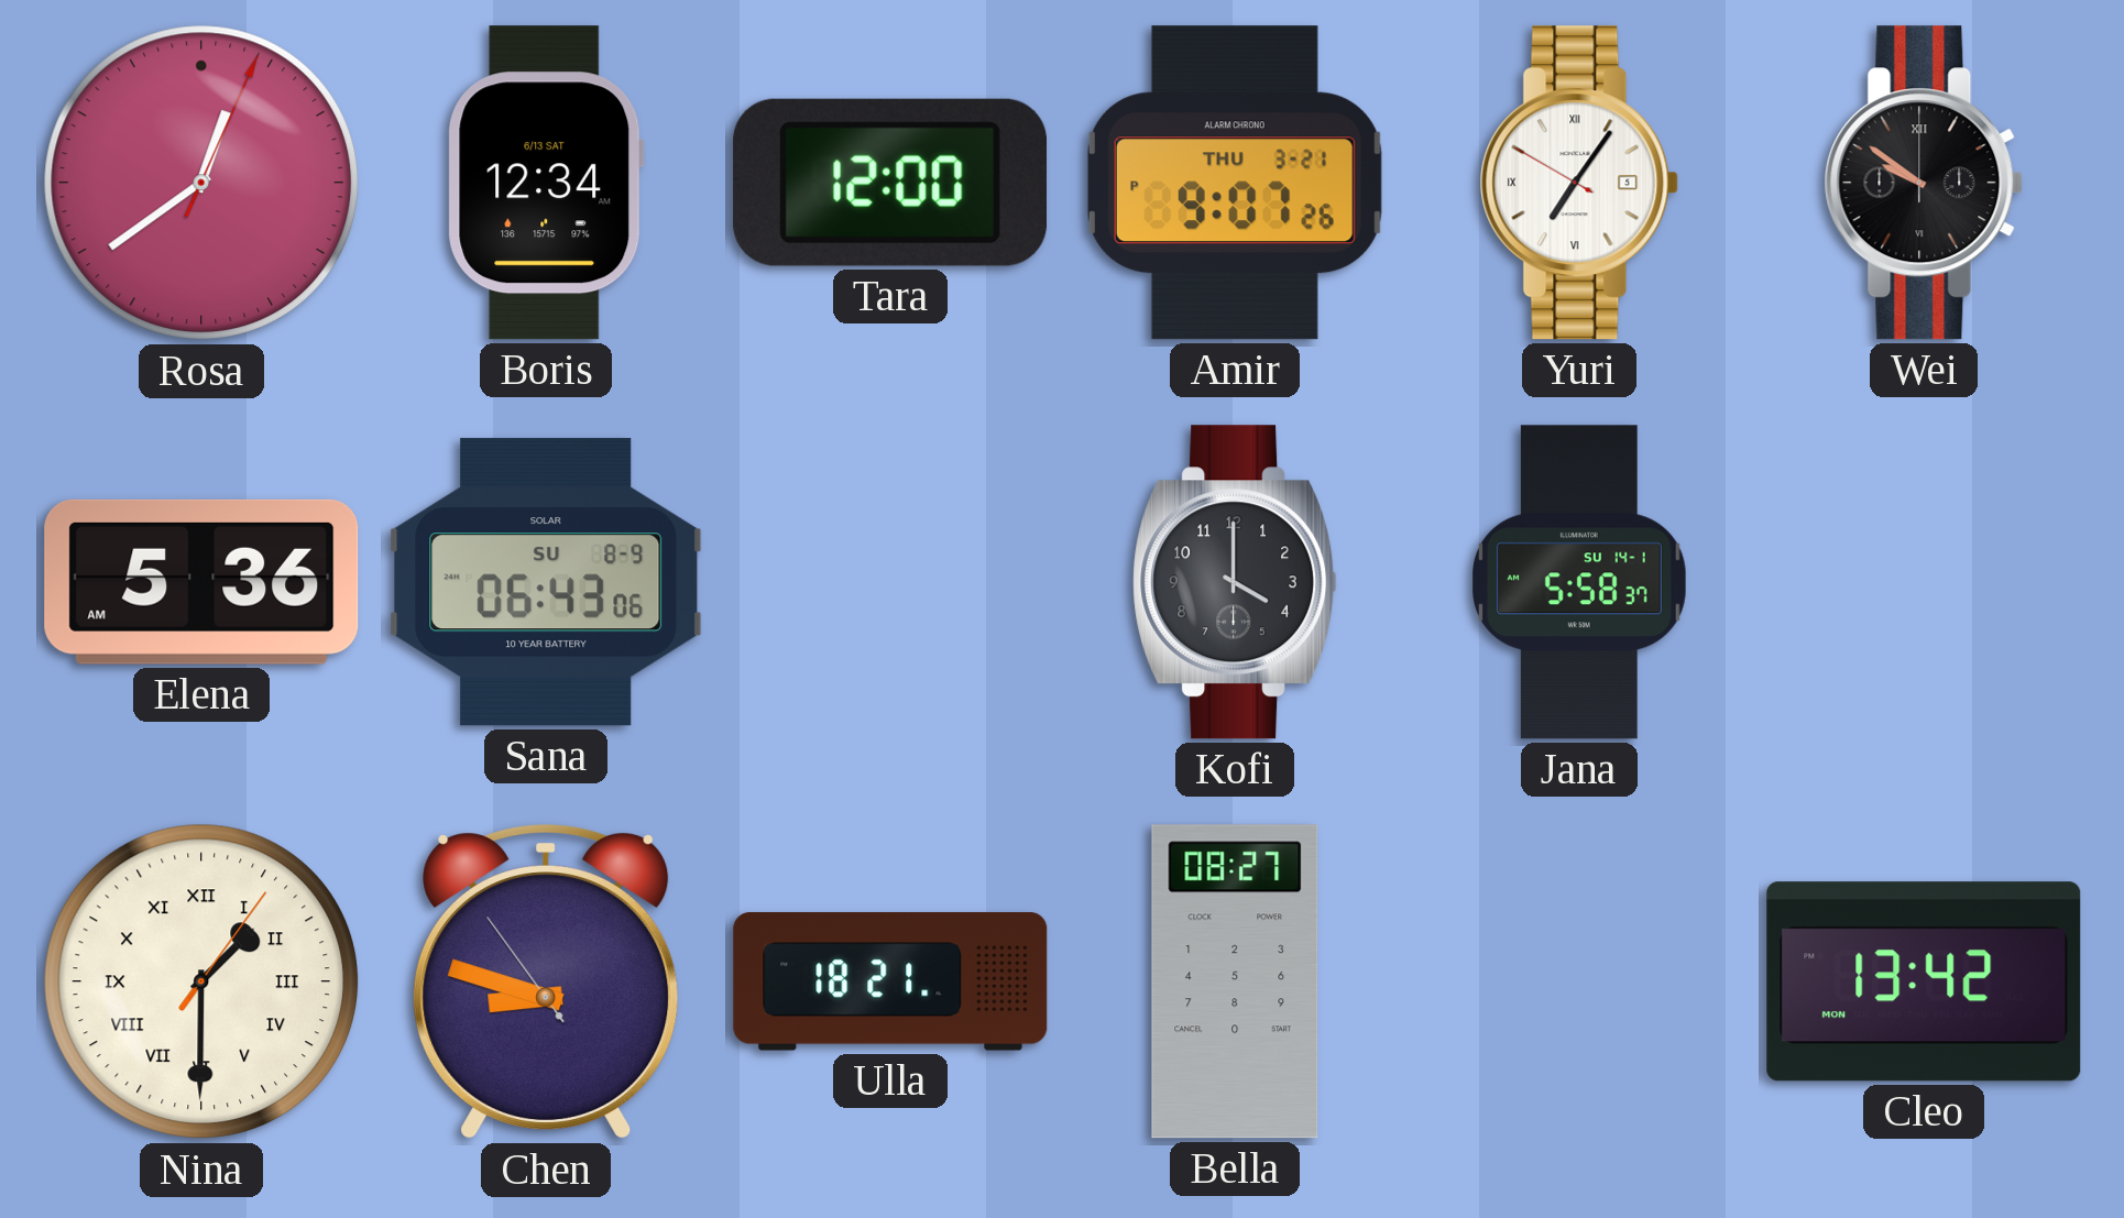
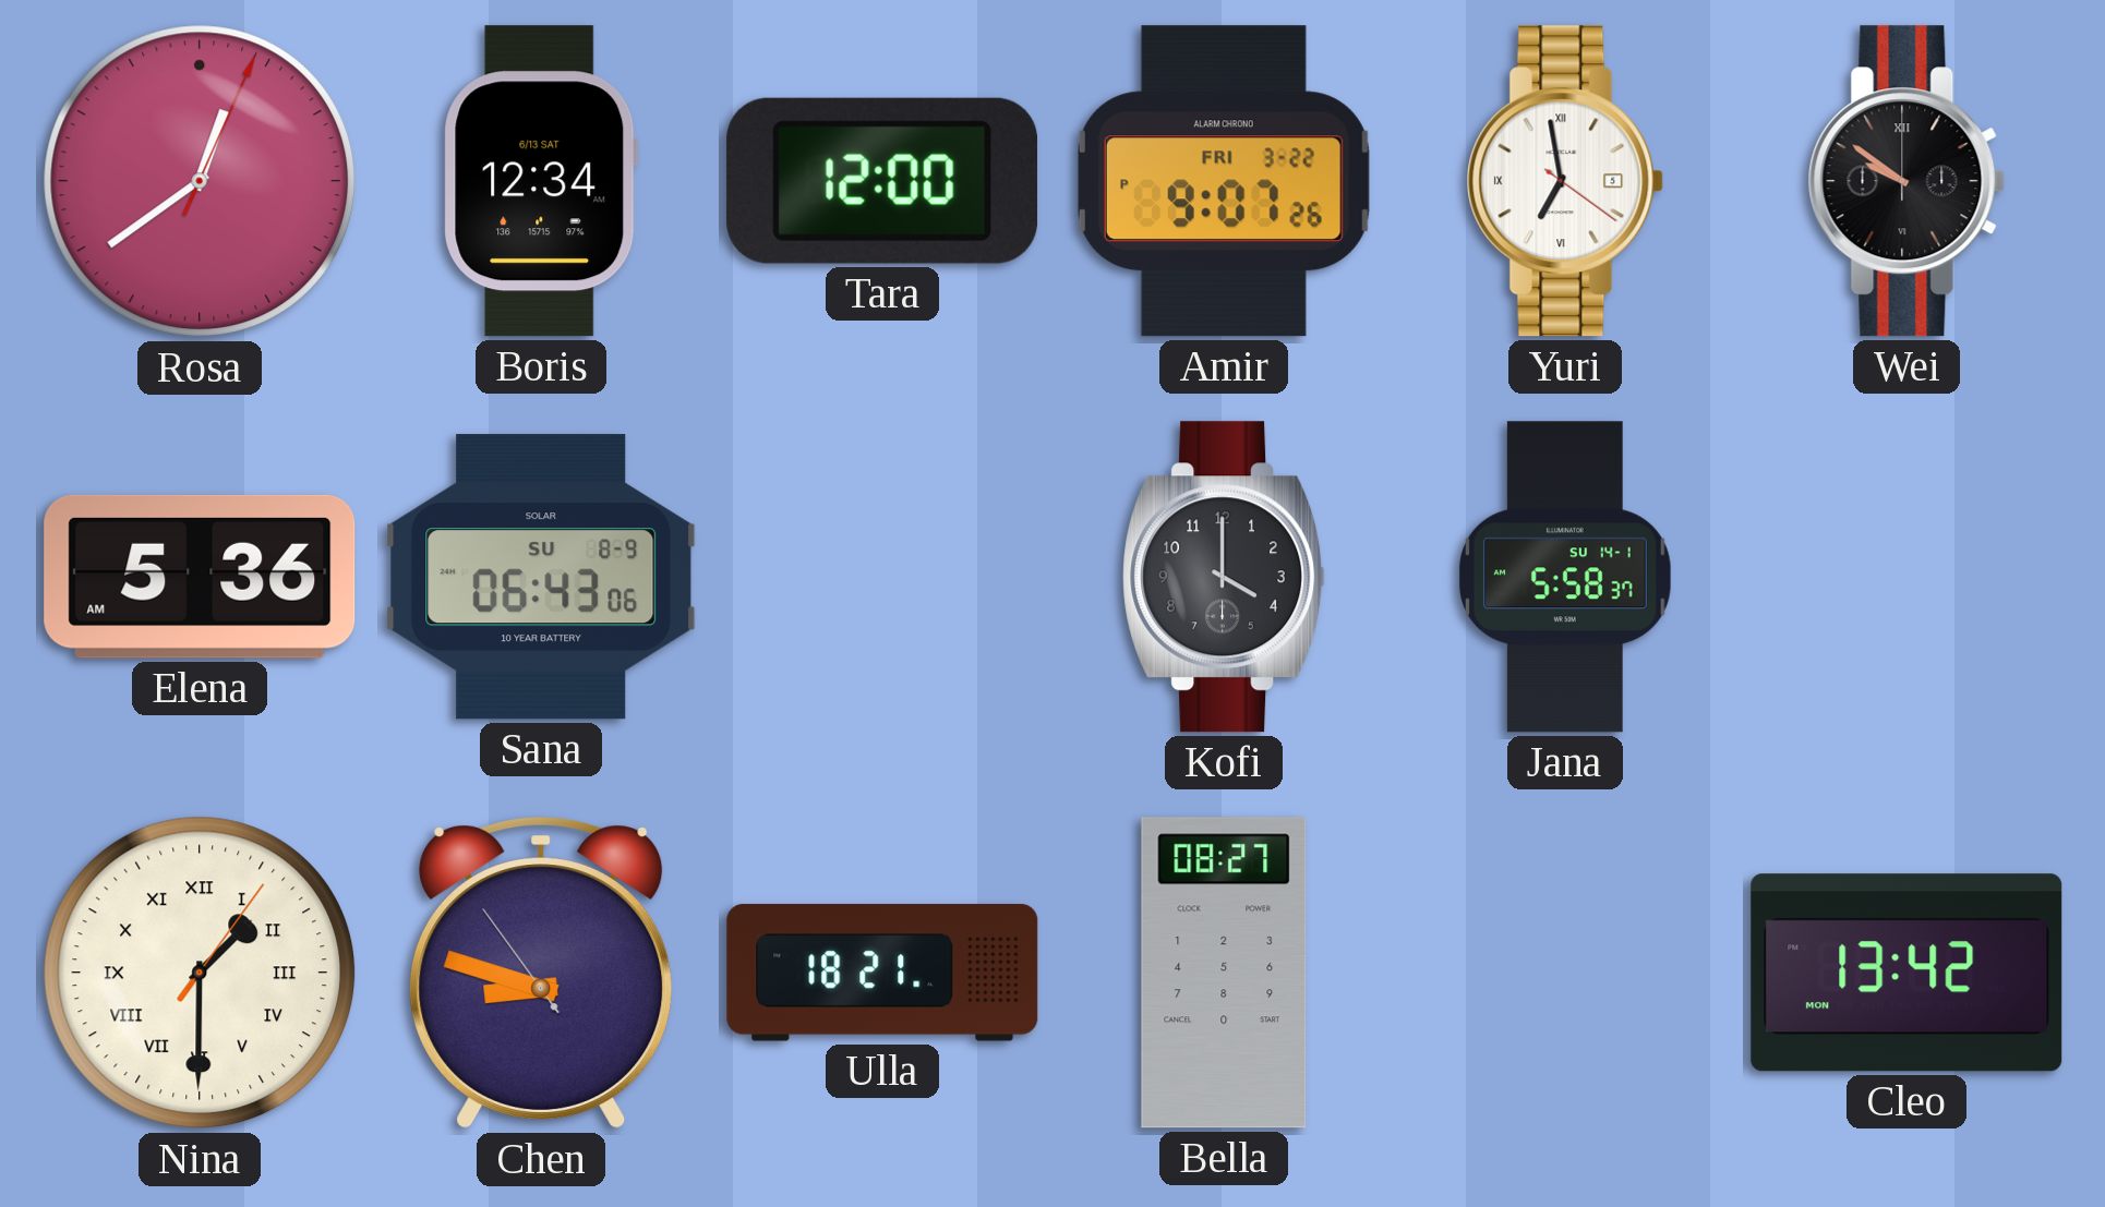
Amir date: THU 3-21 -> FRI 3-22 (1224, 181)
Yuri: 7:05 -> 6:58 (1565, 181)
